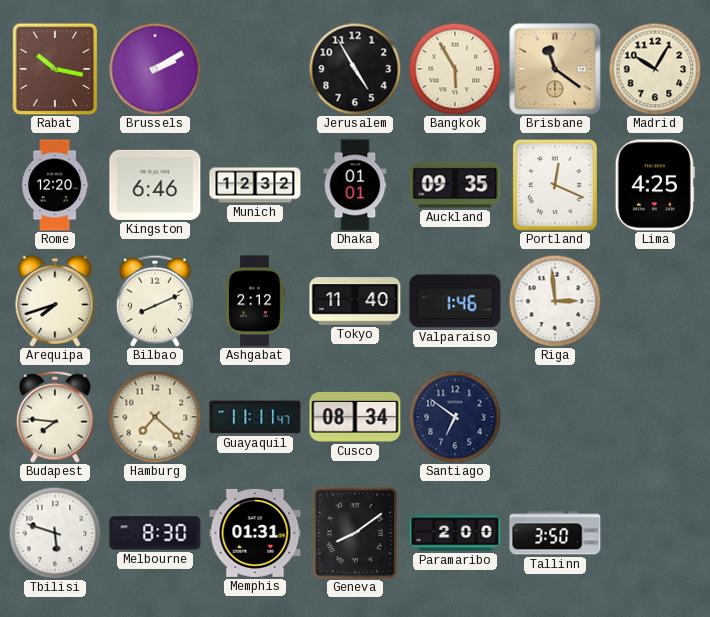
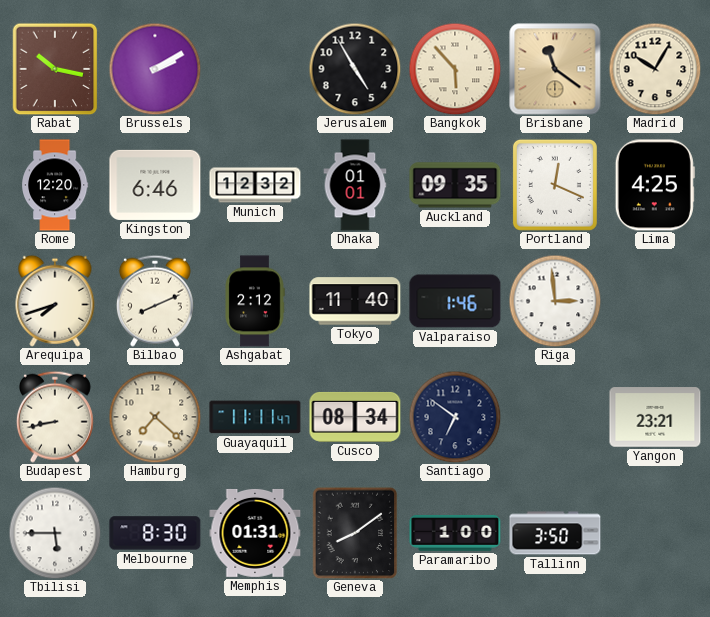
Bangkok: 5:55 -> 5:53 (455, 69)
Budapest: 7:46 -> 8:43 (55, 417)
Yangon: none -> 23:21 (655, 417)
Tbilisi: 5:48 -> 5:45 (55, 533)
Paramaribo: 2:00 -> 1:00 (455, 534)
